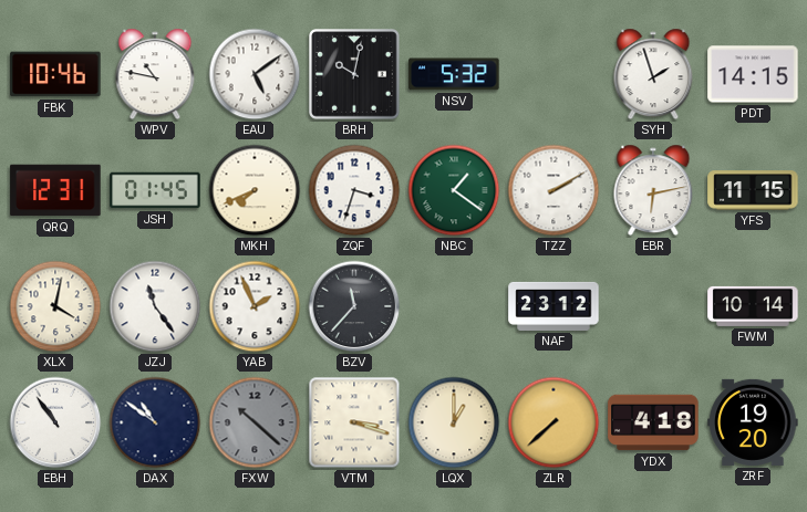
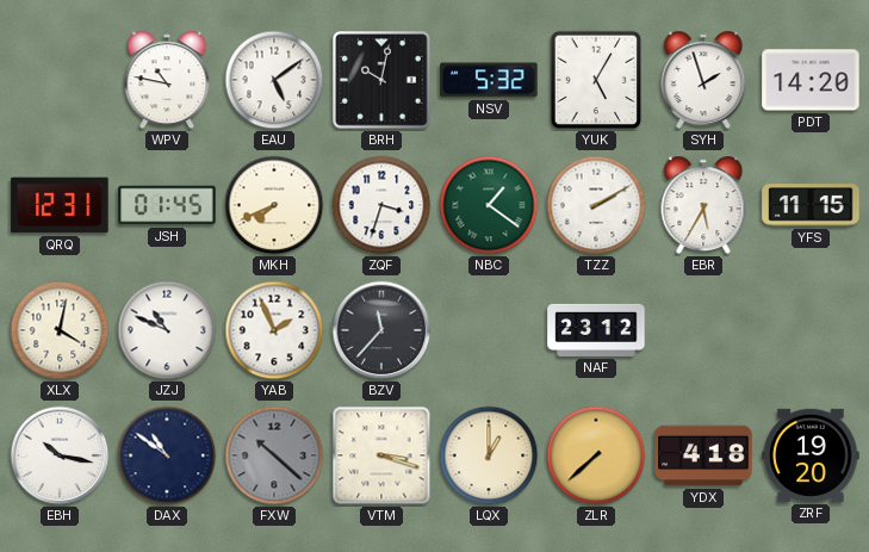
FBK: 10:46 -> none (55, 74)
YUK: none -> 5:05 (596, 80)
PDT: 14:15 -> 14:20 (811, 80)
EBR: 6:13 -> 5:35 (703, 205)
JZJ: 11:24 -> 10:49 (167, 330)
FWM: 10:14 -> none (753, 306)
EBH: 10:54 -> 10:17 (60, 455)
